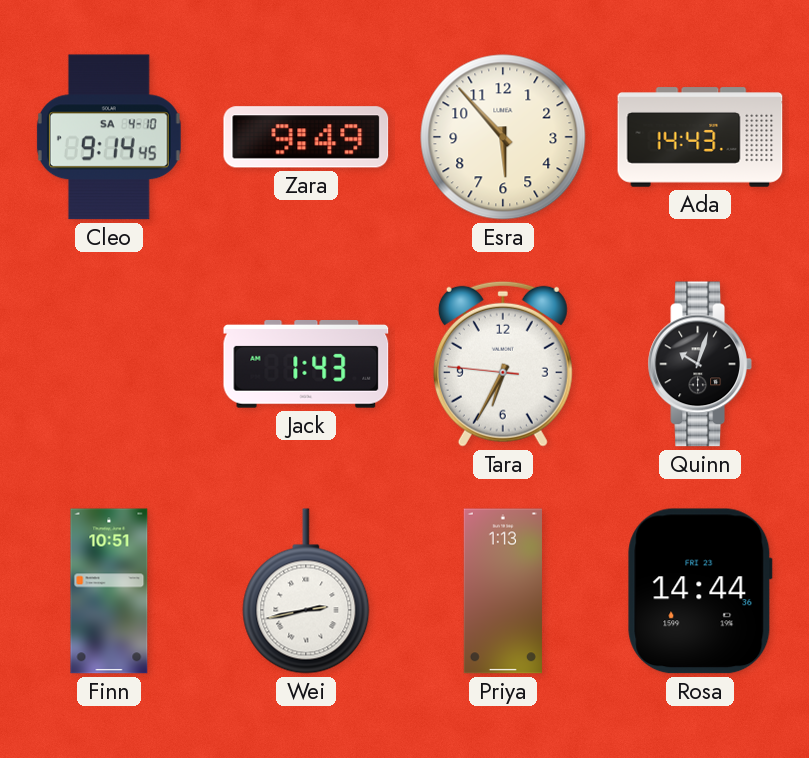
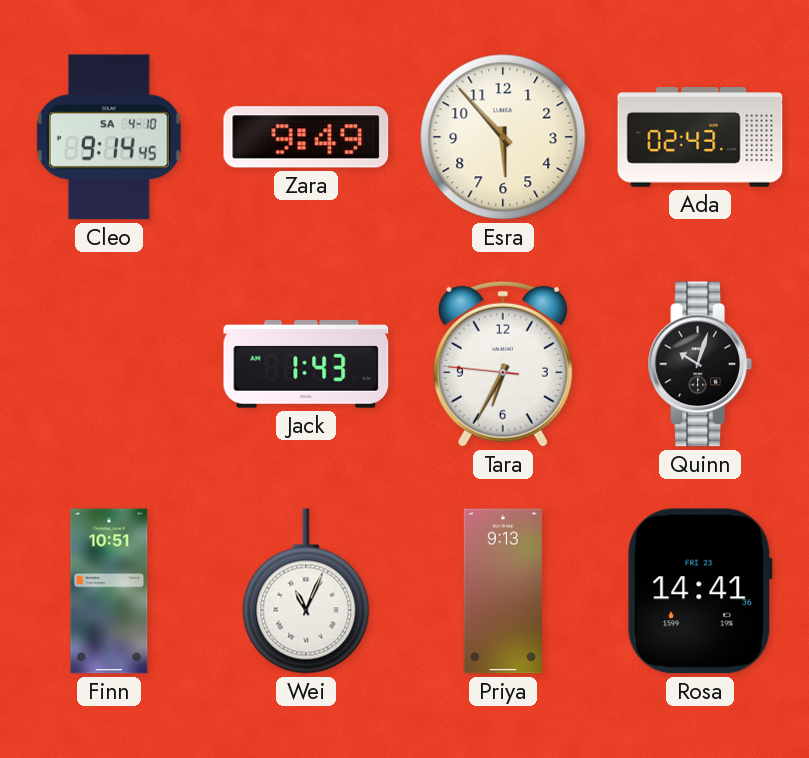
Ada: 14:43 -> 02:43 (700, 137)
Wei: 2:43 -> 11:04 (306, 591)
Priya: 1:13 -> 9:13 (503, 591)
Rosa: 14:44 -> 14:41 (700, 591)
